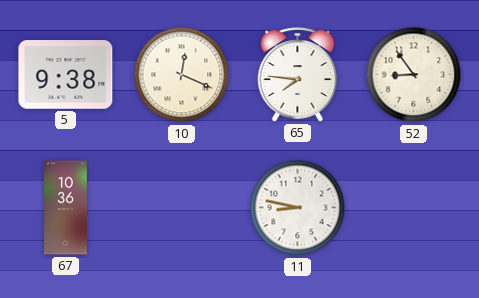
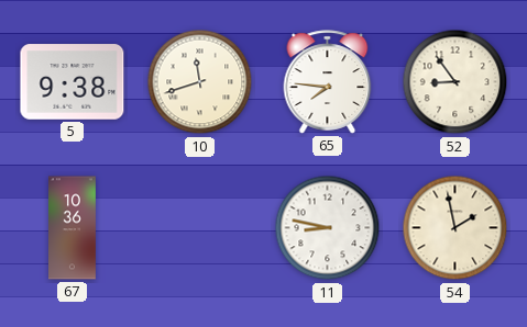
10: 12:19 -> 11:42 (200, 82)
54: none -> 1:58 (455, 228)
